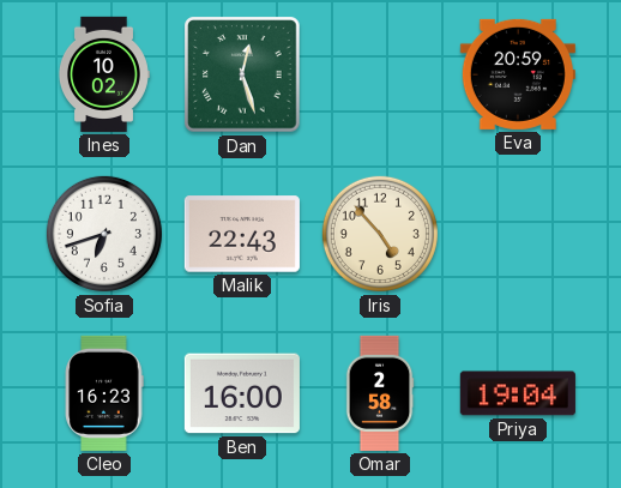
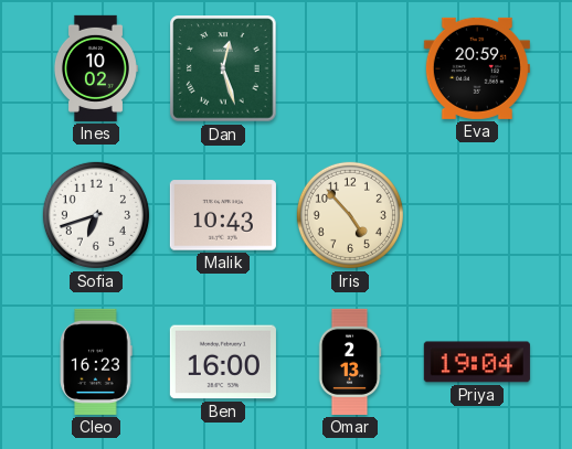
Malik: 22:43 -> 10:43 (223, 215)
Omar: 2:58 -> 2:13 (350, 362)
